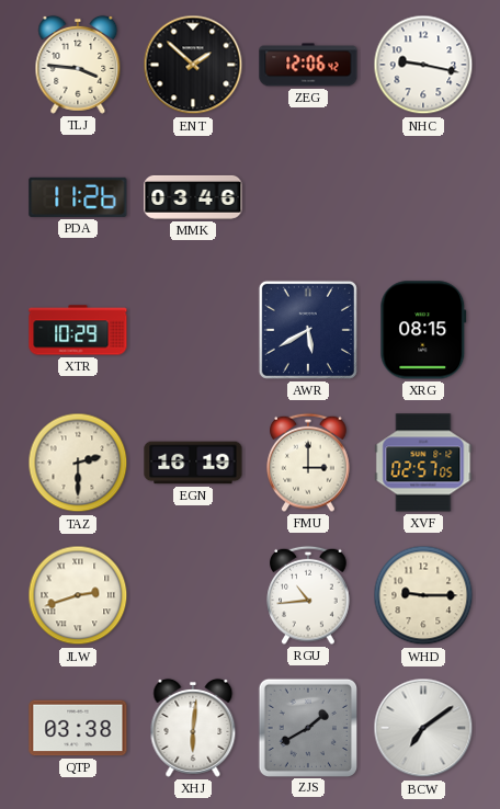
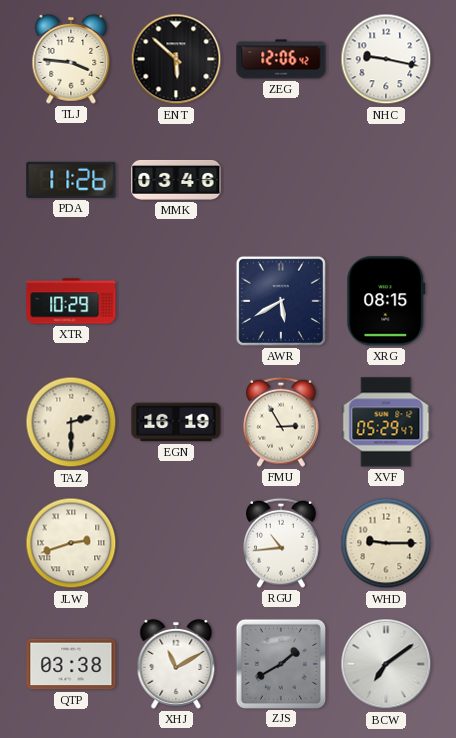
ENT: 1:52 -> 5:52 (176, 59)
FMU: 3:00 -> 2:55 (281, 422)
XVF: 02:57 -> 05:29 (386, 422)
XHJ: 6:01 -> 11:10 (176, 664)
